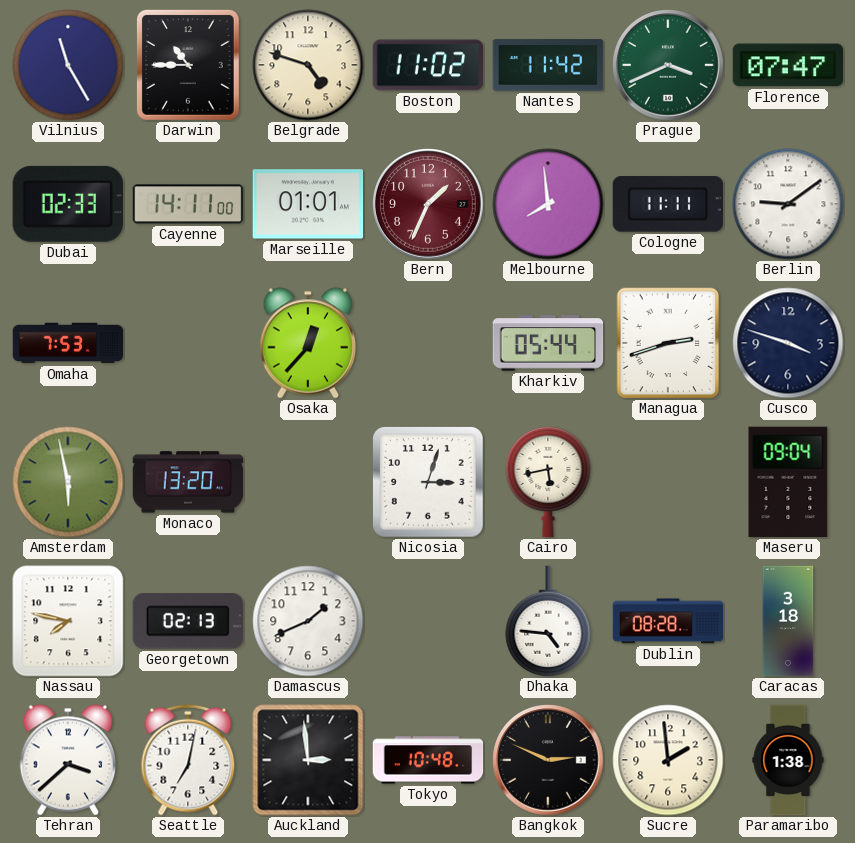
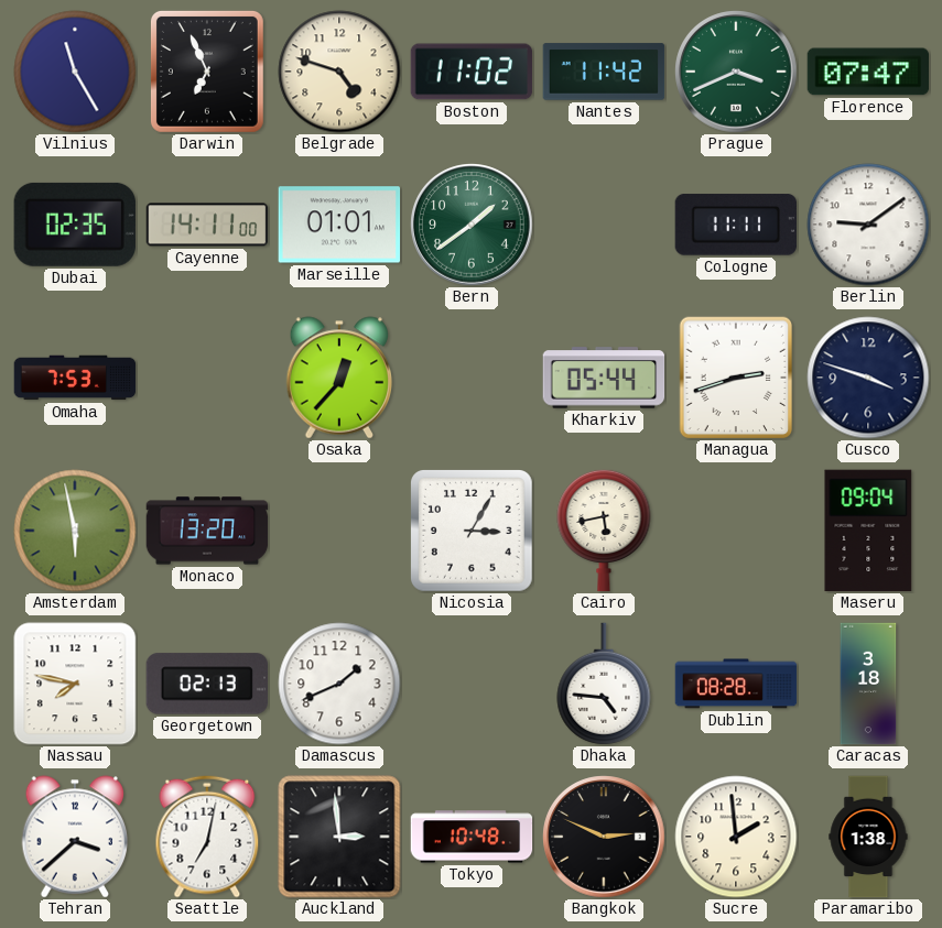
Darwin: 10:45 -> 6:56 (207, 72)
Dubai: 02:33 -> 02:35 (75, 225)
Bern: 1:34 -> 1:39 (472, 225)
Bern dial: burgundy -> green (472, 225)
Melbourne: 7:59 -> none (548, 204)
Nicosia: 3:03 -> 3:05 (473, 532)
